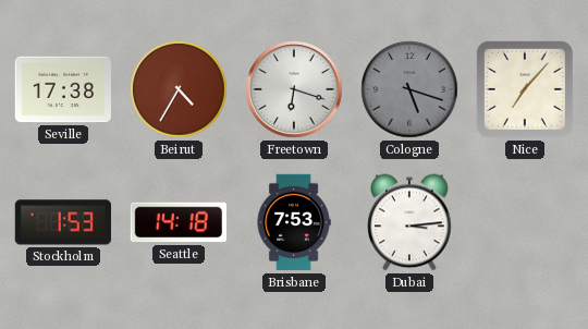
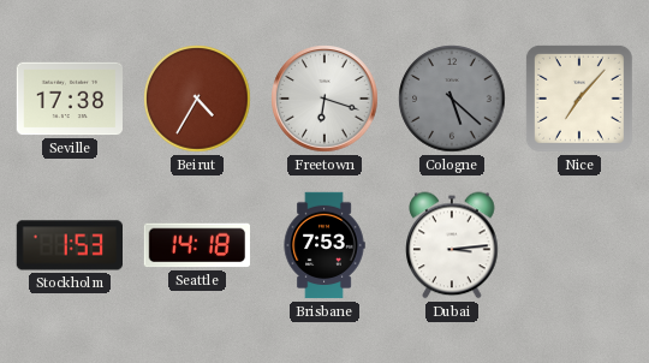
Cologne: 5:18 -> 5:22 (452, 99)
